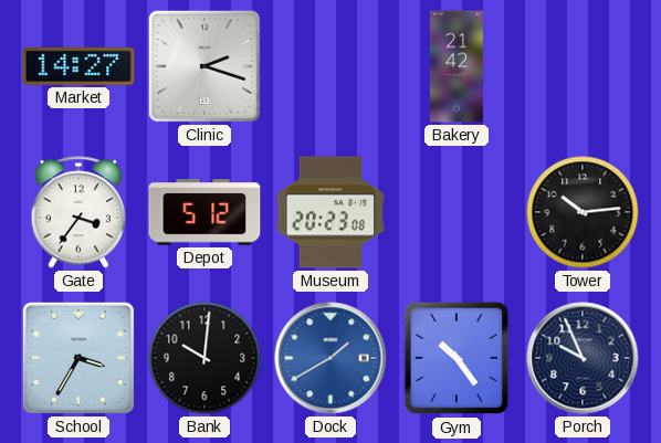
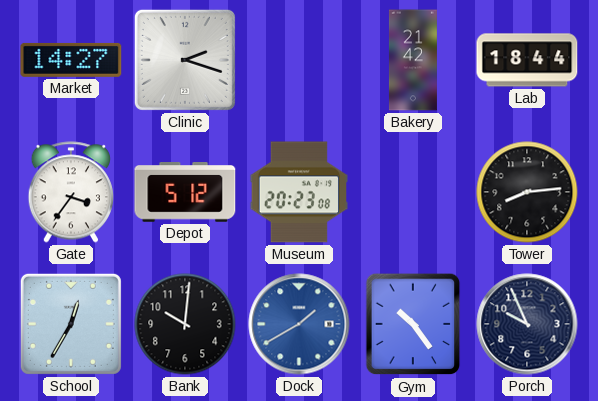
Lab: none -> 18:44 (527, 60)
Tower: 10:14 -> 8:14 (527, 192)
School: 3:35 -> 12:35 (71, 324)
